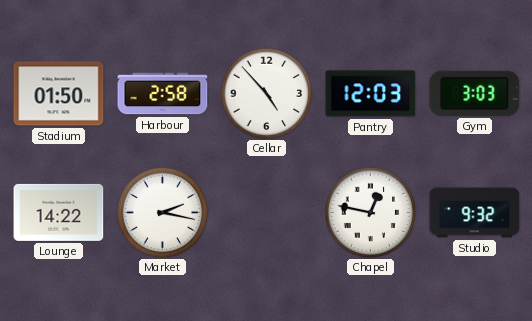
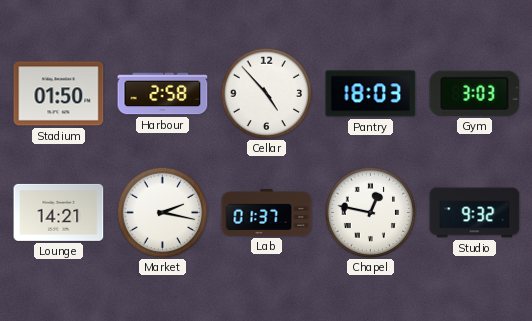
Pantry: 12:03 -> 18:03 (371, 94)
Lounge: 14:22 -> 14:21 (59, 212)
Lab: none -> 01:37 (267, 212)
